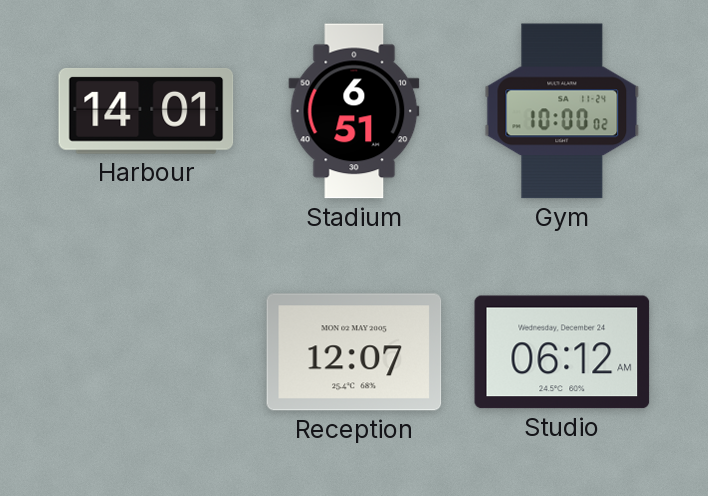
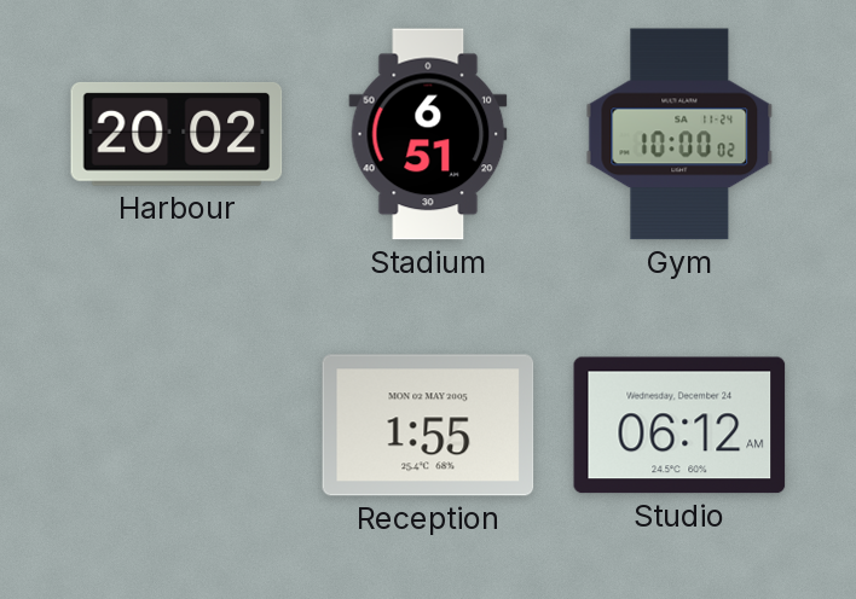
Harbour: 14:01 -> 20:02 (177, 134)
Reception: 12:07 -> 1:55 (428, 425)
